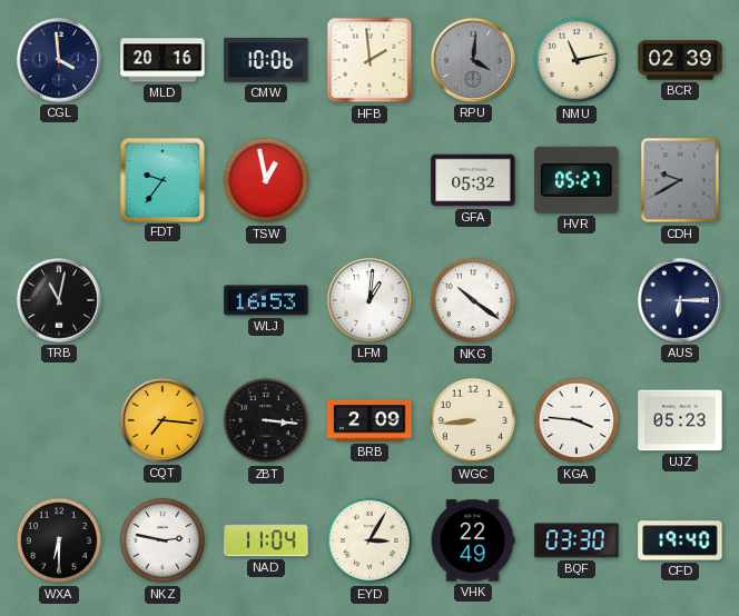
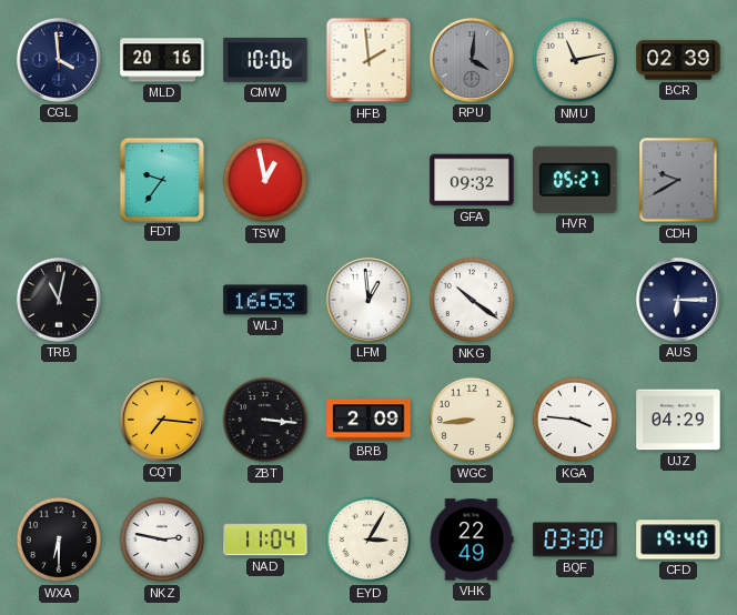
GFA: 05:32 -> 09:32 (472, 180)
LFM: 1:01 -> 12:59 (368, 300)
UJZ: 05:23 -> 04:29 (678, 420)
